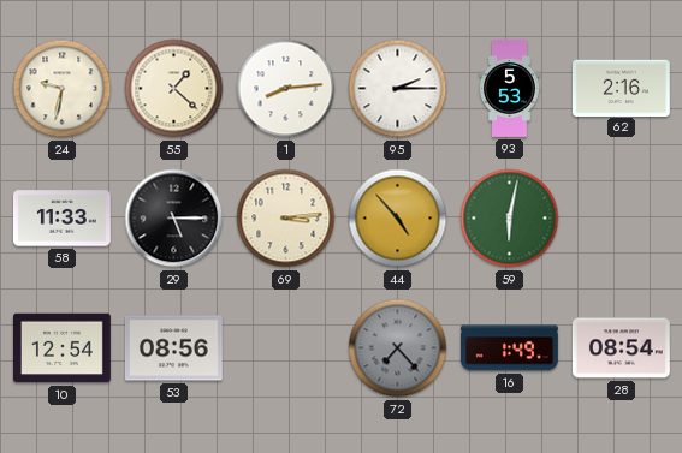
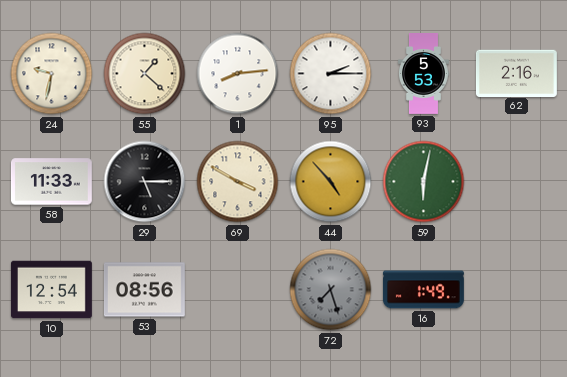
69: 3:14 -> 3:50 (238, 182)
72: 7:23 -> 7:27 (331, 290)
28: 08:54 -> none (621, 348)
